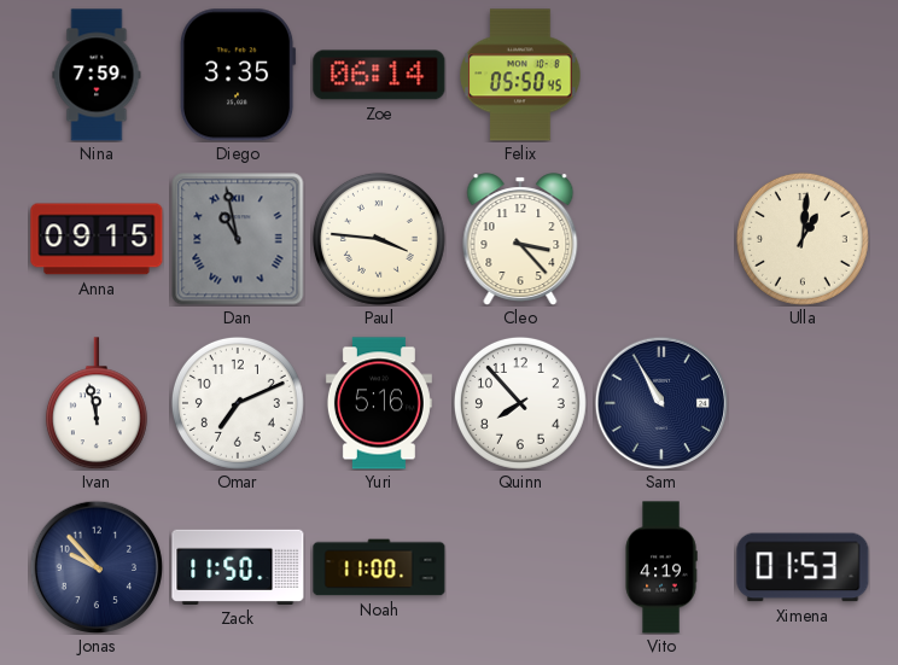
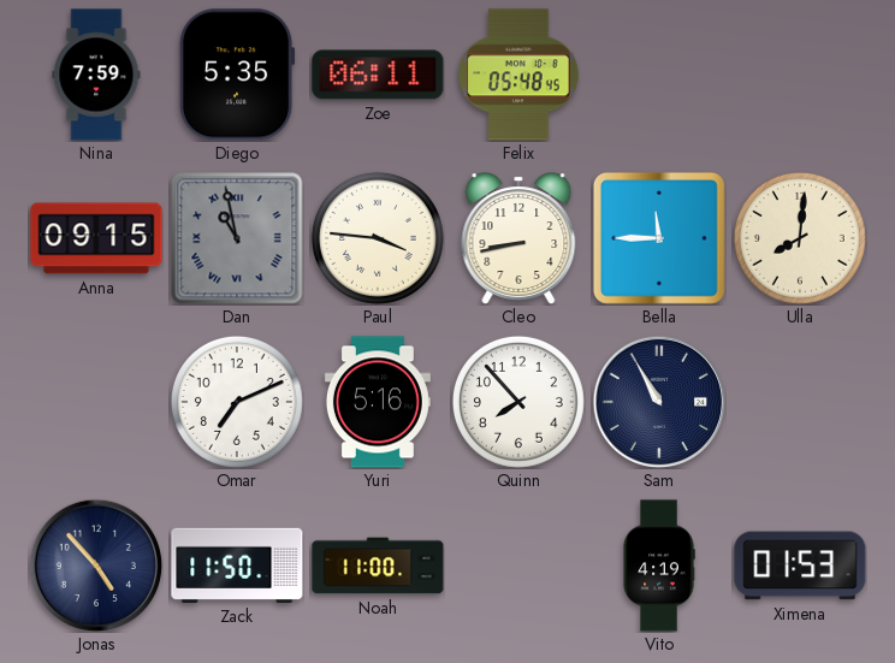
Diego: 3:35 -> 5:35 (237, 75)
Zoe: 06:14 -> 06:11 (378, 75)
Felix: 05:50 -> 05:48 (518, 75)
Cleo: 3:23 -> 8:43 (518, 238)
Bella: none -> 11:45 (659, 238)
Ulla: 1:01 -> 8:01 (800, 238)
Ivan: 11:58 -> none (97, 403)
Jonas: 9:53 -> 4:53 (96, 566)
